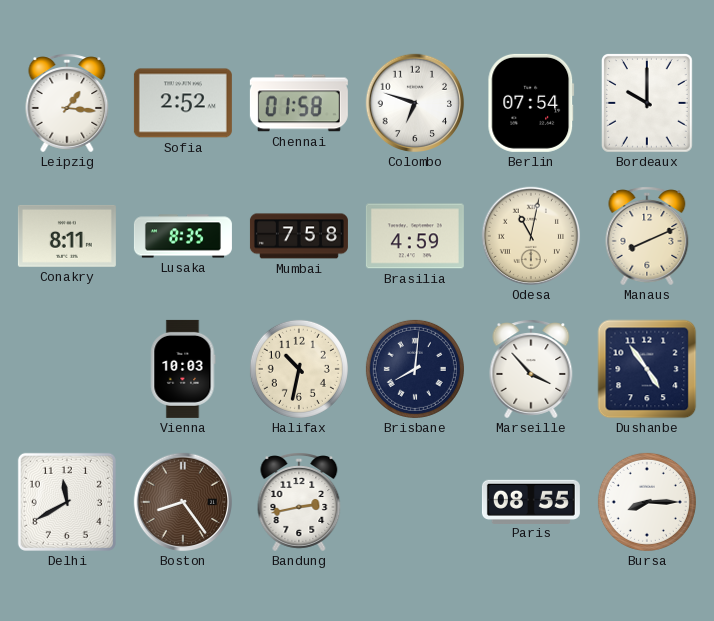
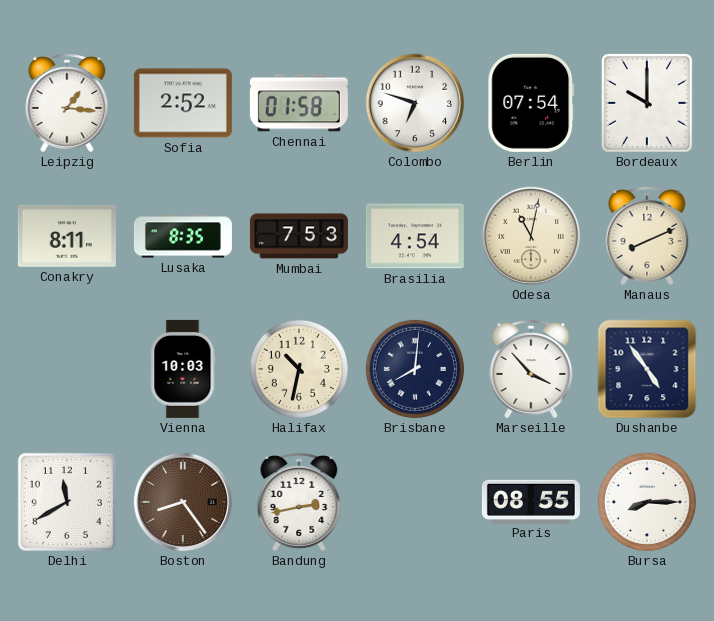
Mumbai: 7:58 -> 7:53 (299, 236)
Brasilia: 4:59 -> 4:54 (415, 236)
